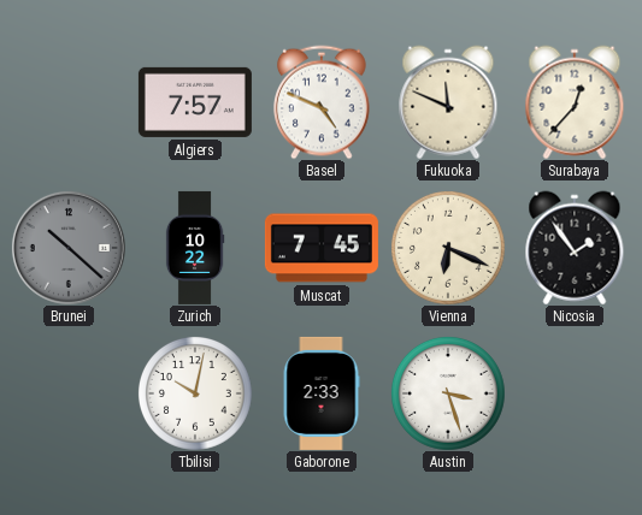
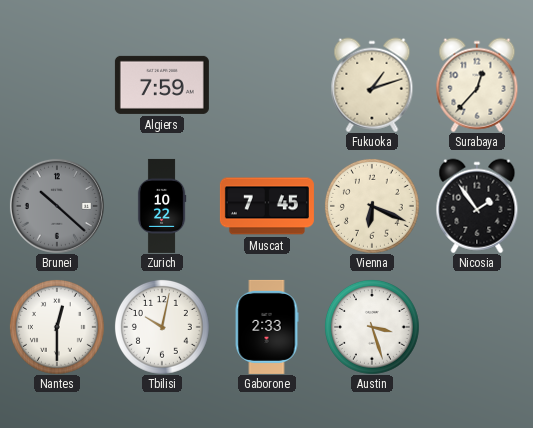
Algiers: 7:57 -> 7:59 (162, 85)
Basel: 4:49 -> none (322, 102)
Fukuoka: 11:49 -> 1:12 (372, 85)
Nantes: none -> 12:30 (57, 327)
